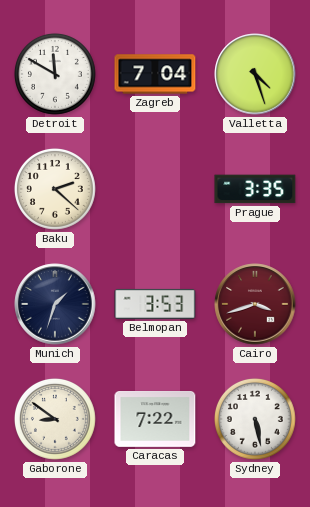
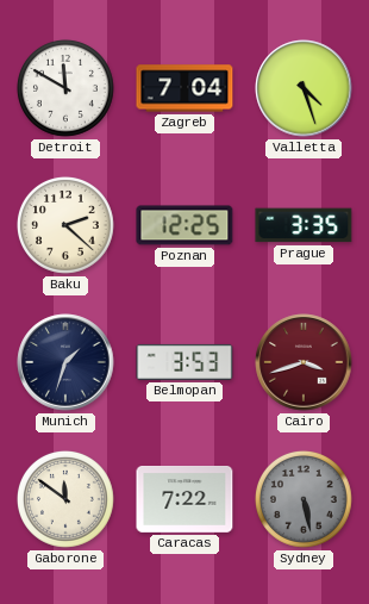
Poznan: none -> 12:25 (185, 225)
Gaborone: 8:51 -> 11:51 (65, 499)
Sydney dial: white -> grey (304, 499)
